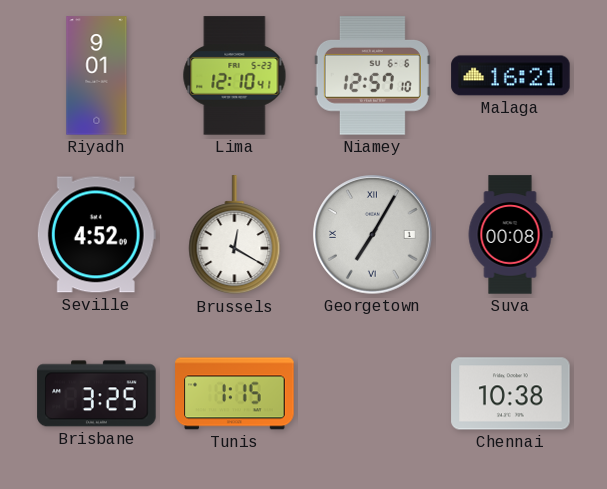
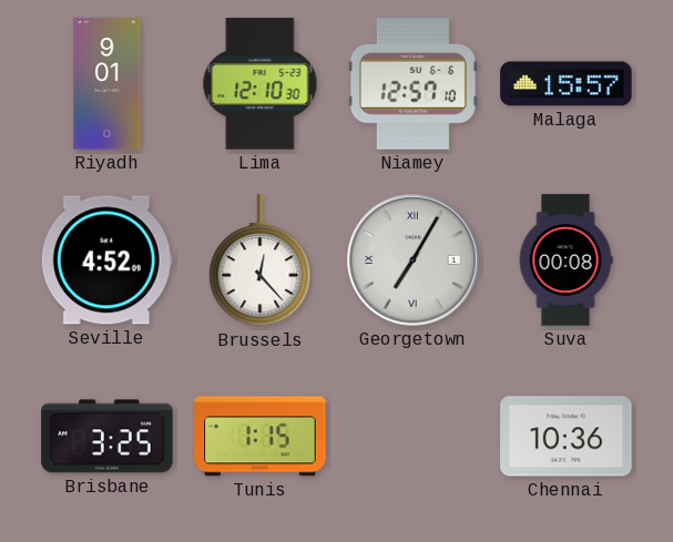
Lima: 12:10:41 -> 12:10:30 (261, 84)
Malaga: 16:21 -> 15:57 (567, 84)
Brussels: 12:20 -> 12:23 (261, 260)
Chennai: 10:38 -> 10:36 (567, 437)
